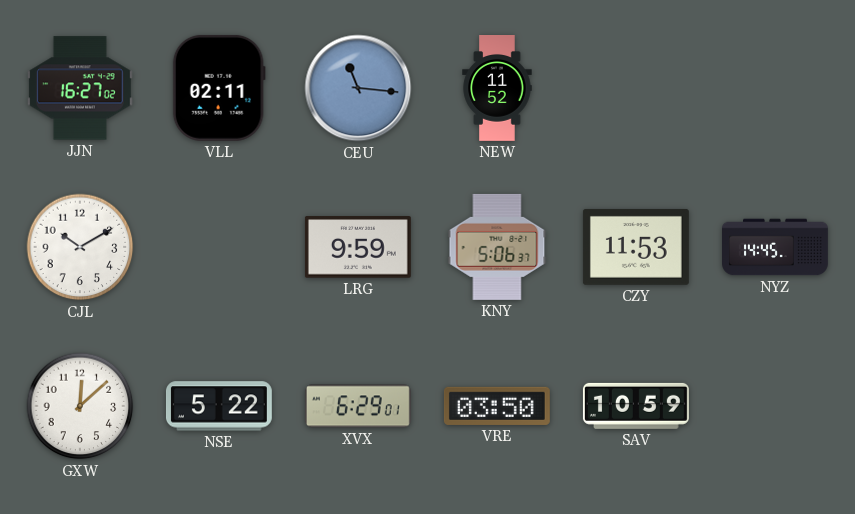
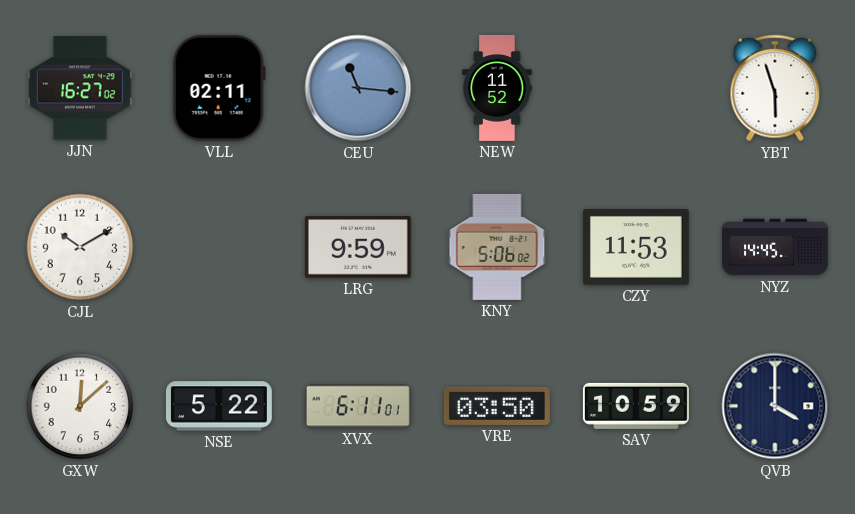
YBT: none -> 5:57 (775, 88)
KNY: 5:06:37 -> 5:06:02 (497, 247)
XVX: 6:29 -> 6:11 (358, 406)
QVB: none -> 4:00 (775, 406)
